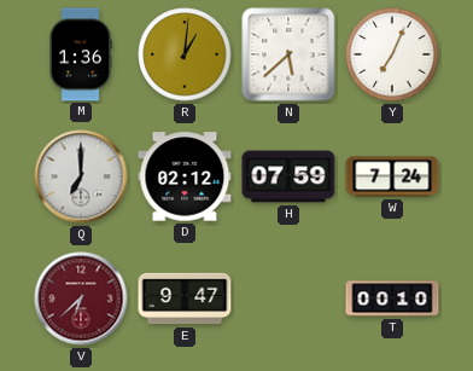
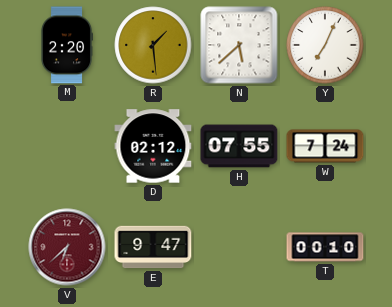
M: 1:36 -> 2:20 (67, 45)
R: 1:01 -> 1:29 (153, 45)
Q: 7:00 -> none (81, 176)
H: 07:59 -> 07:55 (239, 146)
